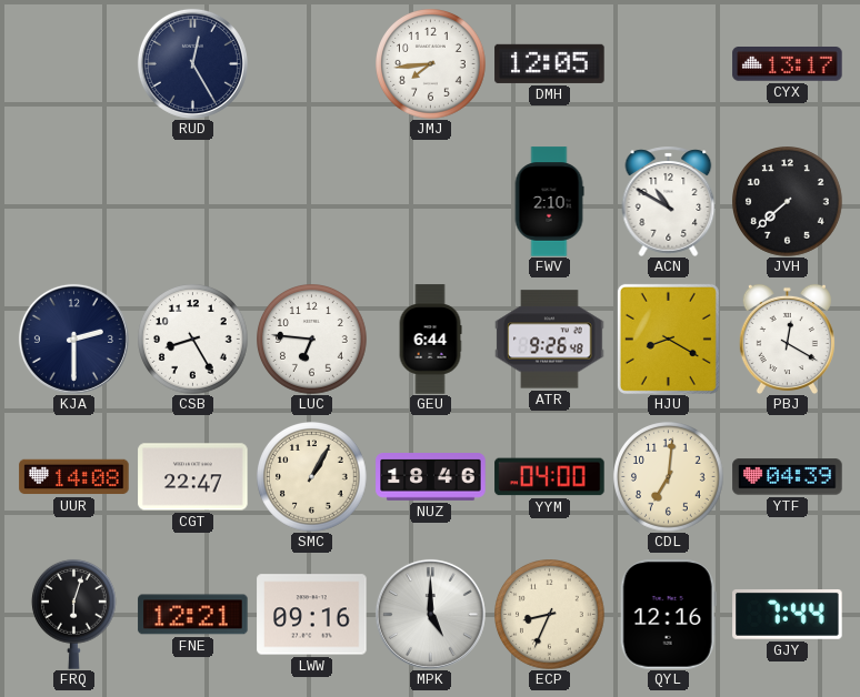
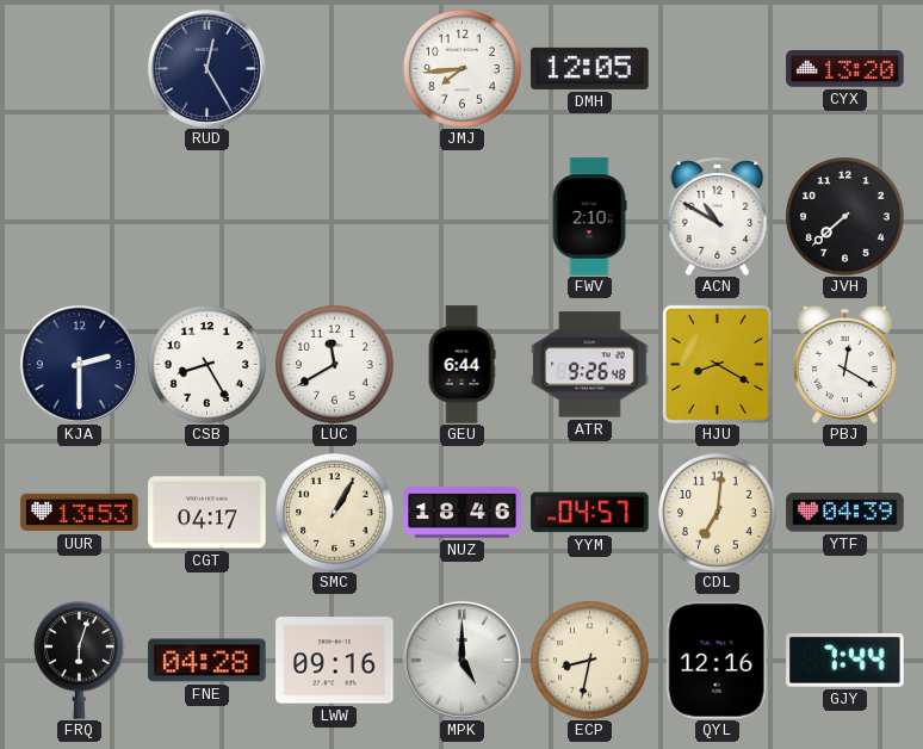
CYX: 13:17 -> 13:20 (845, 69)
LUC: 6:46 -> 11:40 (335, 365)
UUR: 14:08 -> 13:53 (80, 513)
CGT: 22:47 -> 04:17 (207, 513)
YYM: 04:00 -> 04:57 (590, 513)
FNE: 12:21 -> 04:28 (207, 661)
ECP: 8:34 -> 8:32 (590, 661)
